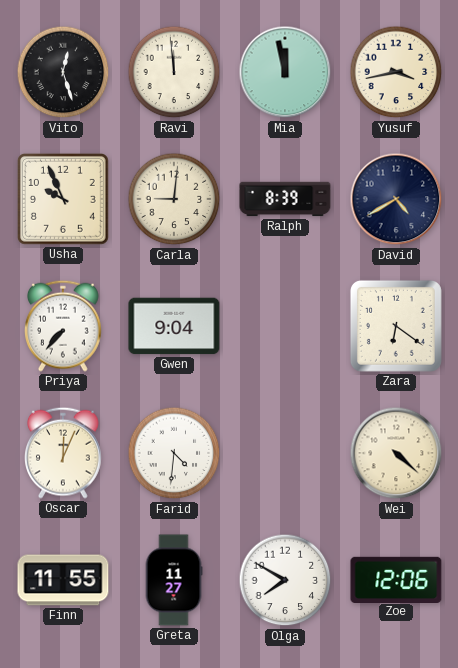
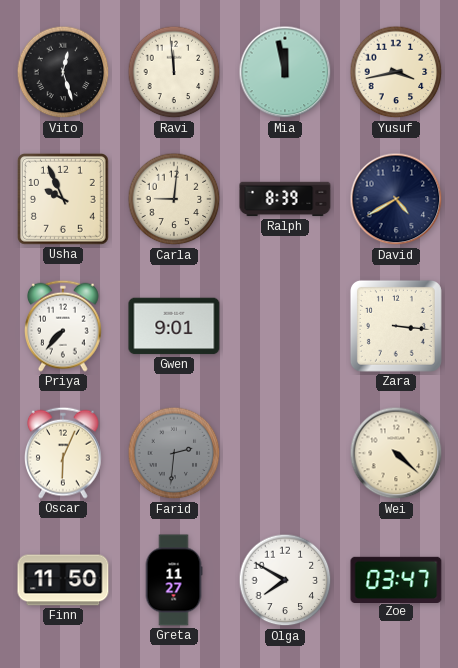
Gwen: 9:04 -> 9:01 (174, 326)
Zara: 6:21 -> 3:16 (396, 326)
Oscar: 12:04 -> 6:04 (64, 453)
Farid: 4:31 -> 2:31 (174, 453)
Farid dial: white -> grey (174, 453)
Finn: 11:55 -> 11:50 (63, 580)
Zoe: 12:06 -> 03:47 (396, 579)
